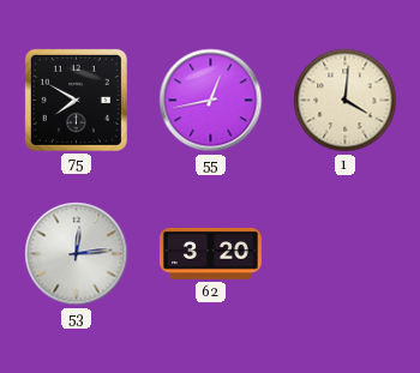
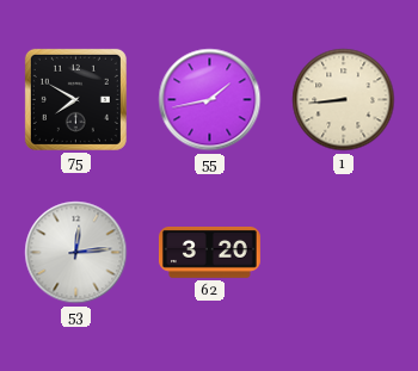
55: 12:43 -> 1:43 (210, 100)
1: 4:01 -> 8:44 (344, 100)
